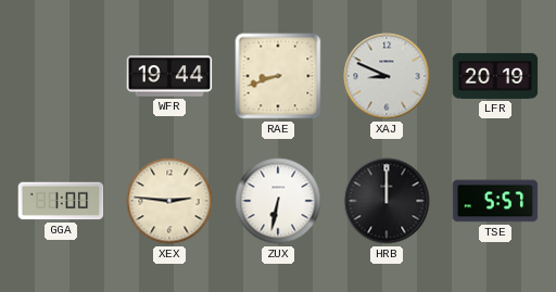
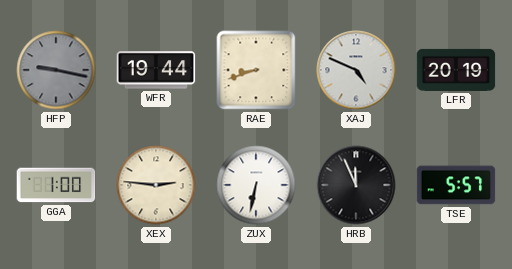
HFP: none -> 9:17 (56, 70)
XAJ: 8:49 -> 4:49 (356, 70)
HRB: 12:00 -> 11:56 (356, 185)
